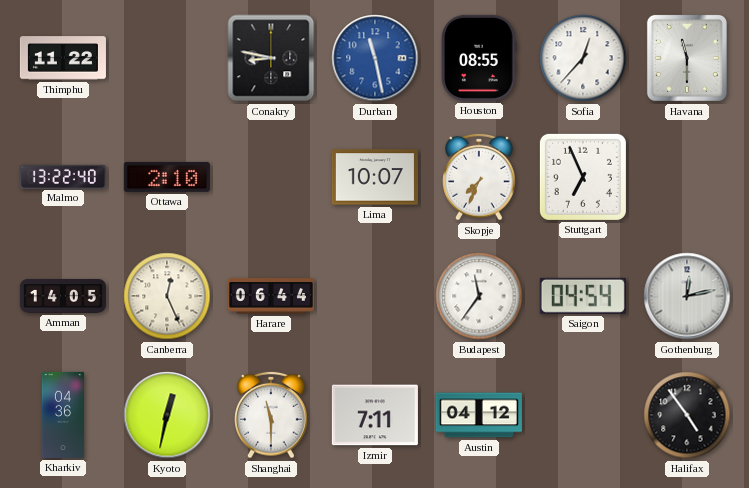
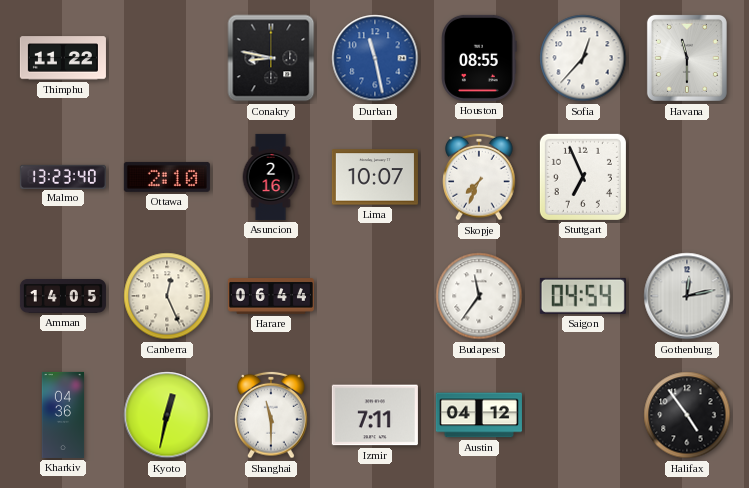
Malmo: 13:22 -> 13:23 (63, 176)
Asuncion: none -> 2:16 (271, 177)
